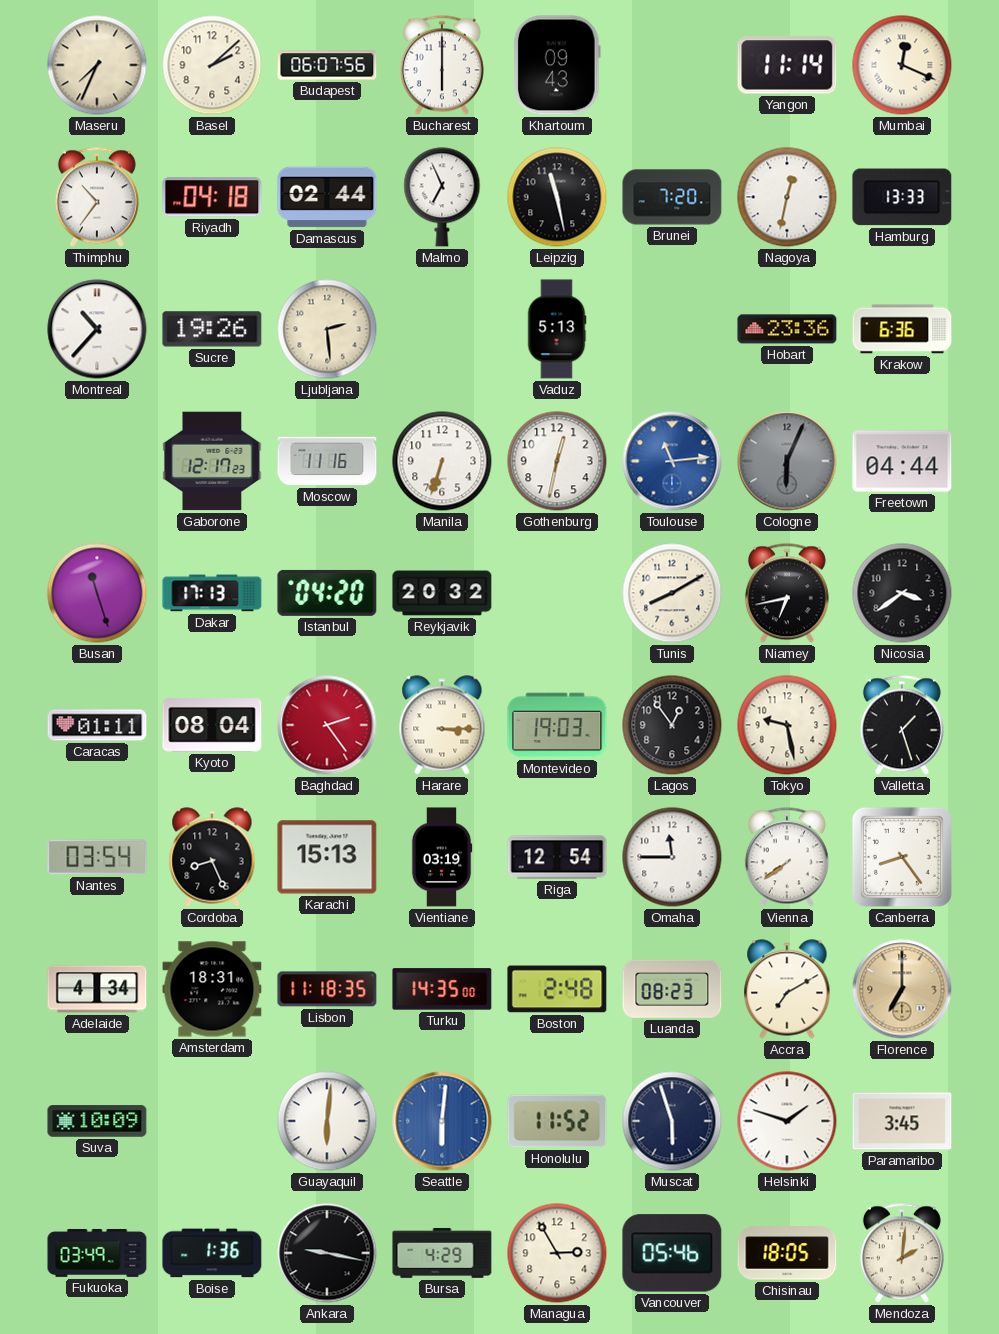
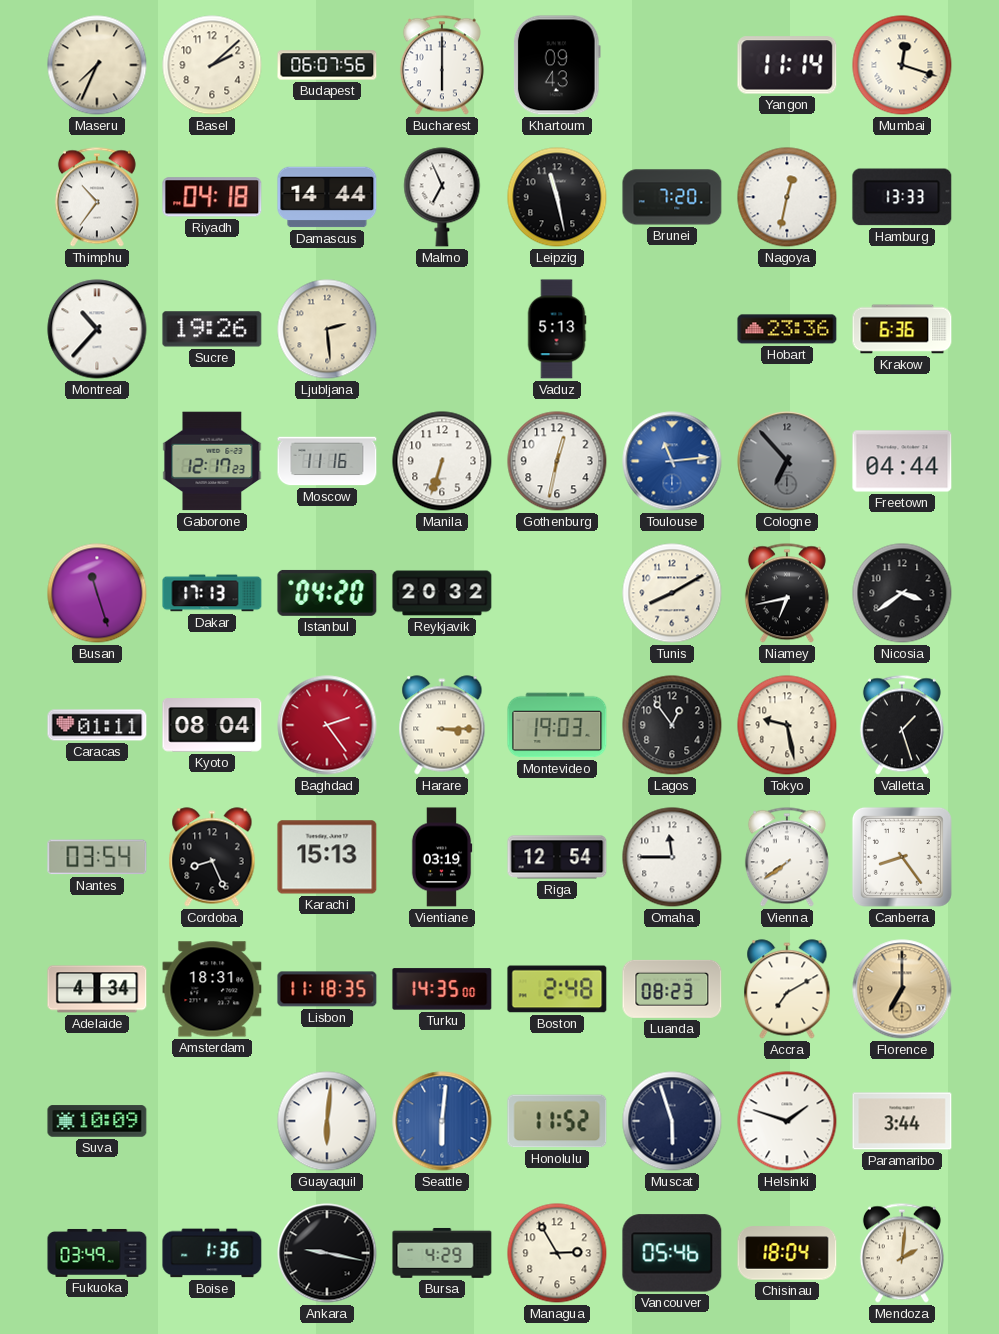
Mumbai: 12:19 -> 12:18 (902, 65)
Damascus: 02:44 -> 14:44 (327, 197)
Cologne: 6:04 -> 6:53 (787, 461)
Paramaribo: 3:45 -> 3:44 (902, 1121)
Chisinau: 18:05 -> 18:04 (787, 1253)
